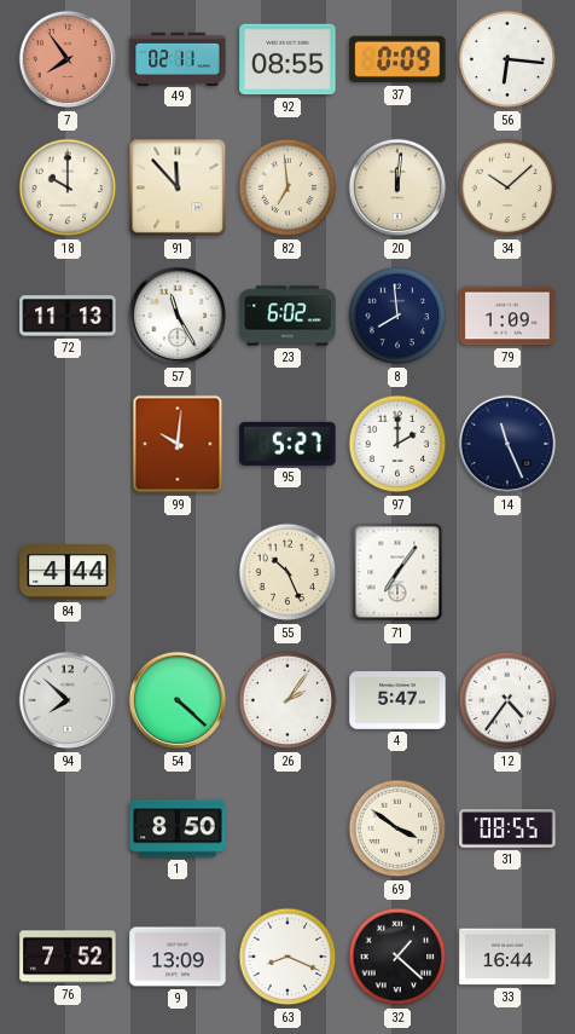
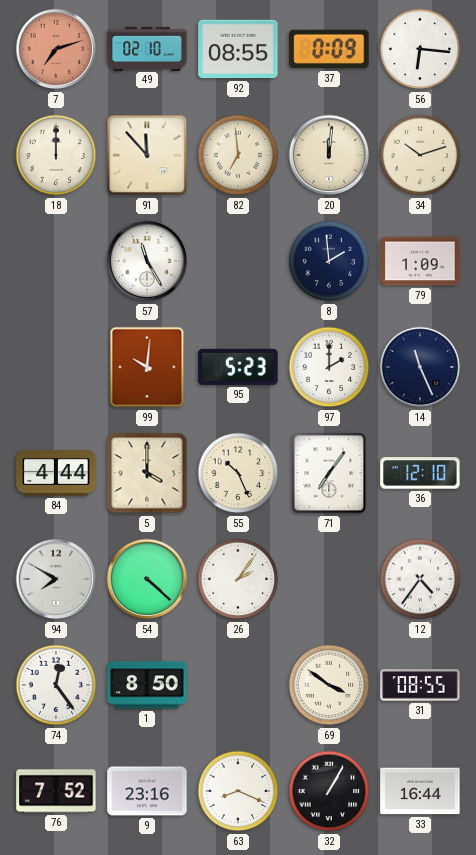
7: 7:54 -> 7:12 (56, 49)
49: 02:11 -> 02:10 (147, 48)
18: 10:00 -> 12:00 (56, 155)
34: 10:08 -> 10:12 (420, 155)
72: 11:13 -> none (68, 316)
23: 6:02 -> none (287, 316)
8: 7:59 -> 1:59 (329, 261)
95: 5:27 -> 5:23 (238, 367)
5: none -> 4:00 (147, 473)
36: none -> 12:10 (420, 473)
94: 7:52 -> 7:50 (56, 579)
4: 5:47 -> none (397, 701)
74: none -> 12:24 (56, 685)
9: 13:09 -> 23:16 (147, 791)
32: 1:22 -> 1:05 (329, 791)
